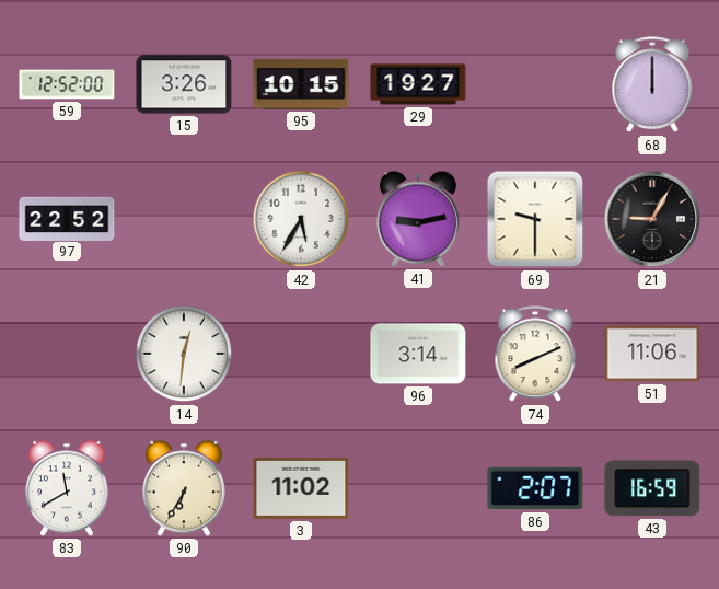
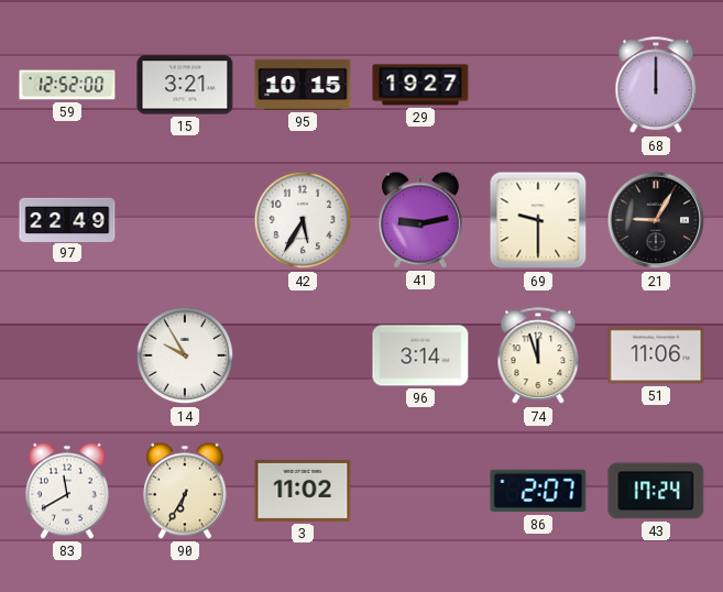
15: 3:26 -> 3:21 (185, 85)
97: 22:52 -> 22:49 (67, 219)
14: 12:31 -> 9:55 (185, 355)
74: 8:11 -> 11:57 (538, 357)
43: 16:59 -> 17:24 (656, 491)
